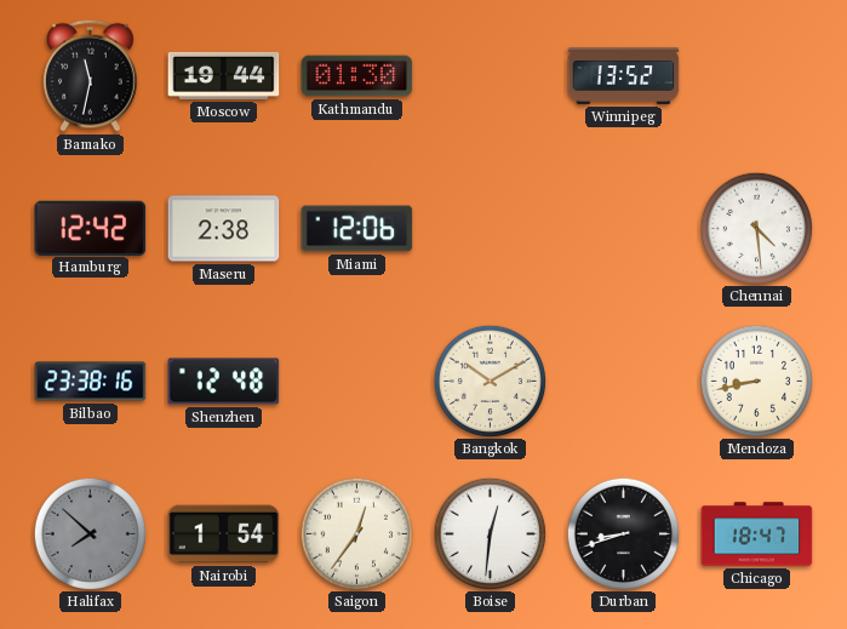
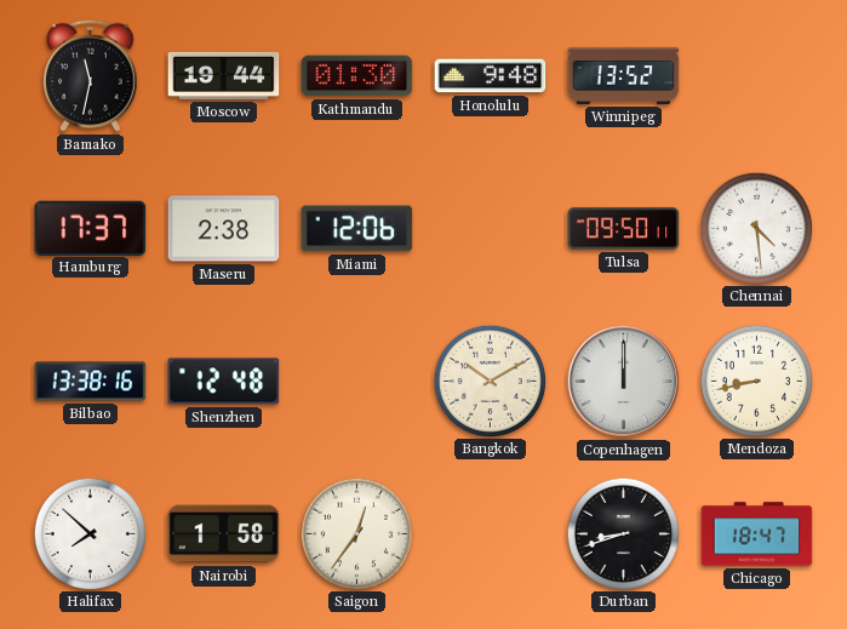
Honolulu: none -> 9:48 (491, 76)
Hamburg: 12:42 -> 17:37 (91, 228)
Tulsa: none -> 09:50 (624, 229)
Bilbao: 23:38 -> 13:38 (91, 382)
Copenhagen: none -> 12:00 (624, 382)
Halifax dial: grey -> white (90, 533)
Nairobi: 1:54 -> 1:58 (224, 534)
Boise: 12:31 -> none (490, 533)
